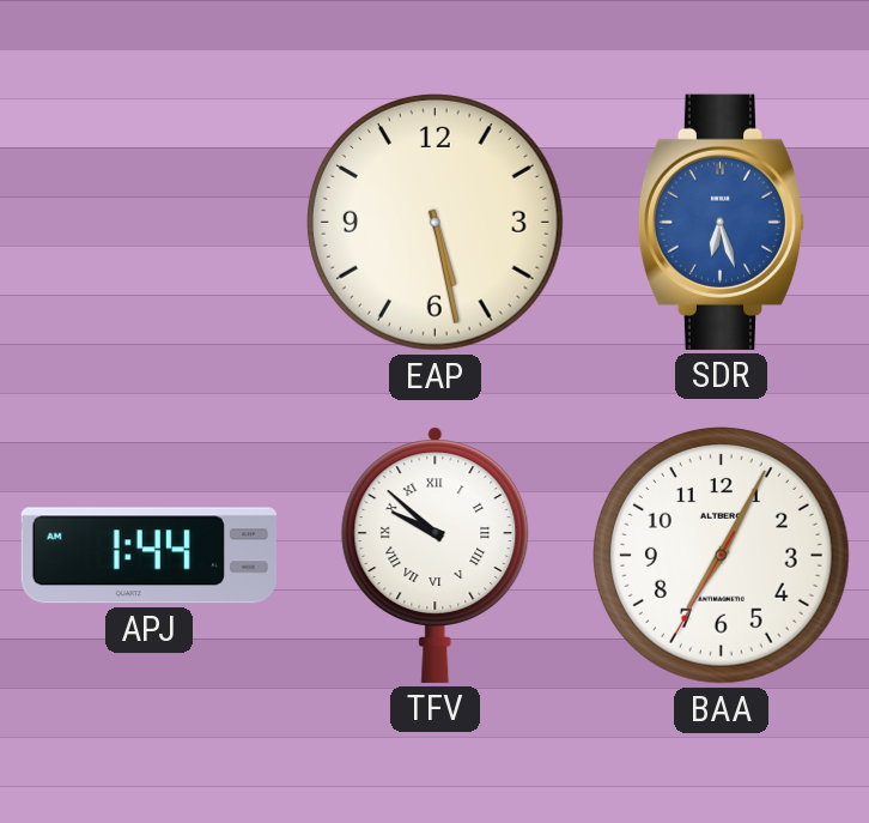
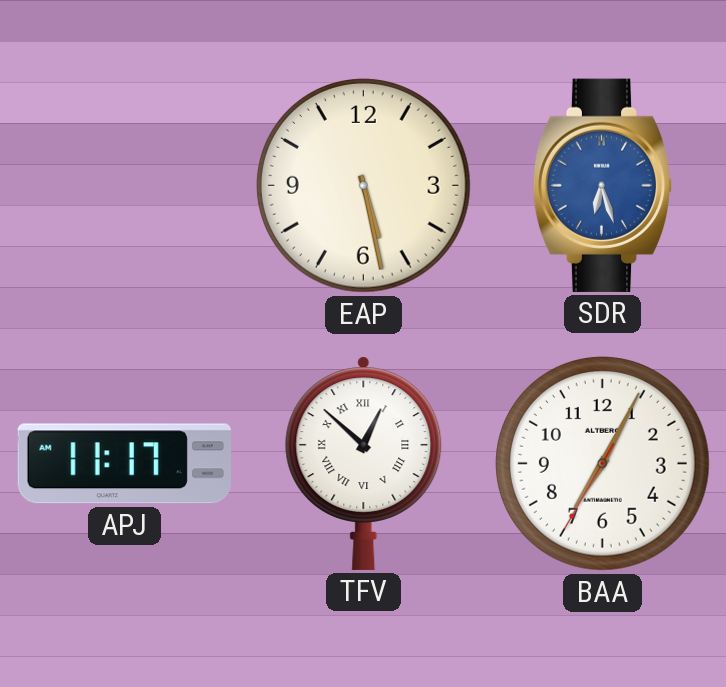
APJ: 1:44 -> 11:17 (124, 464)
TFV: 9:52 -> 12:52 (364, 463)
